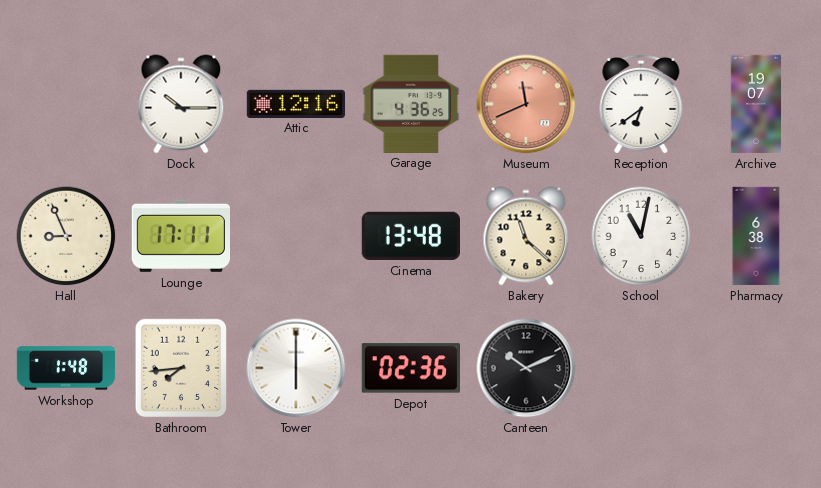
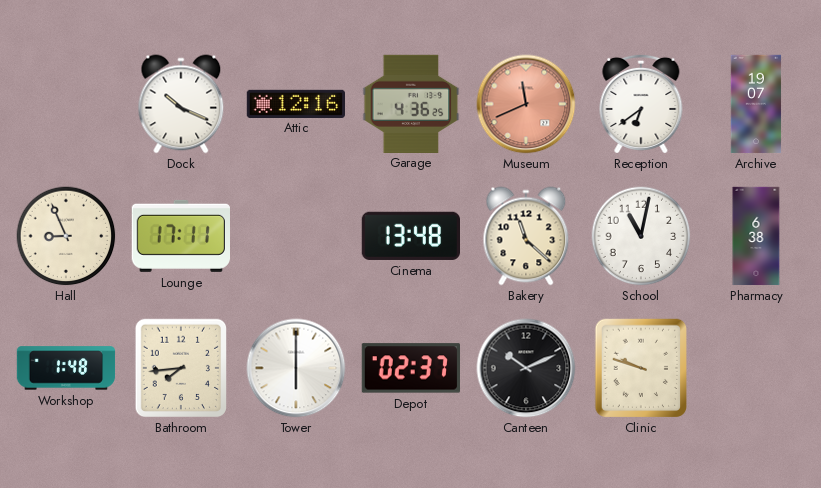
Dock: 10:15 -> 10:19 (181, 104)
Depot: 02:36 -> 02:37 (410, 368)
Clinic: none -> 9:48 (640, 368)
